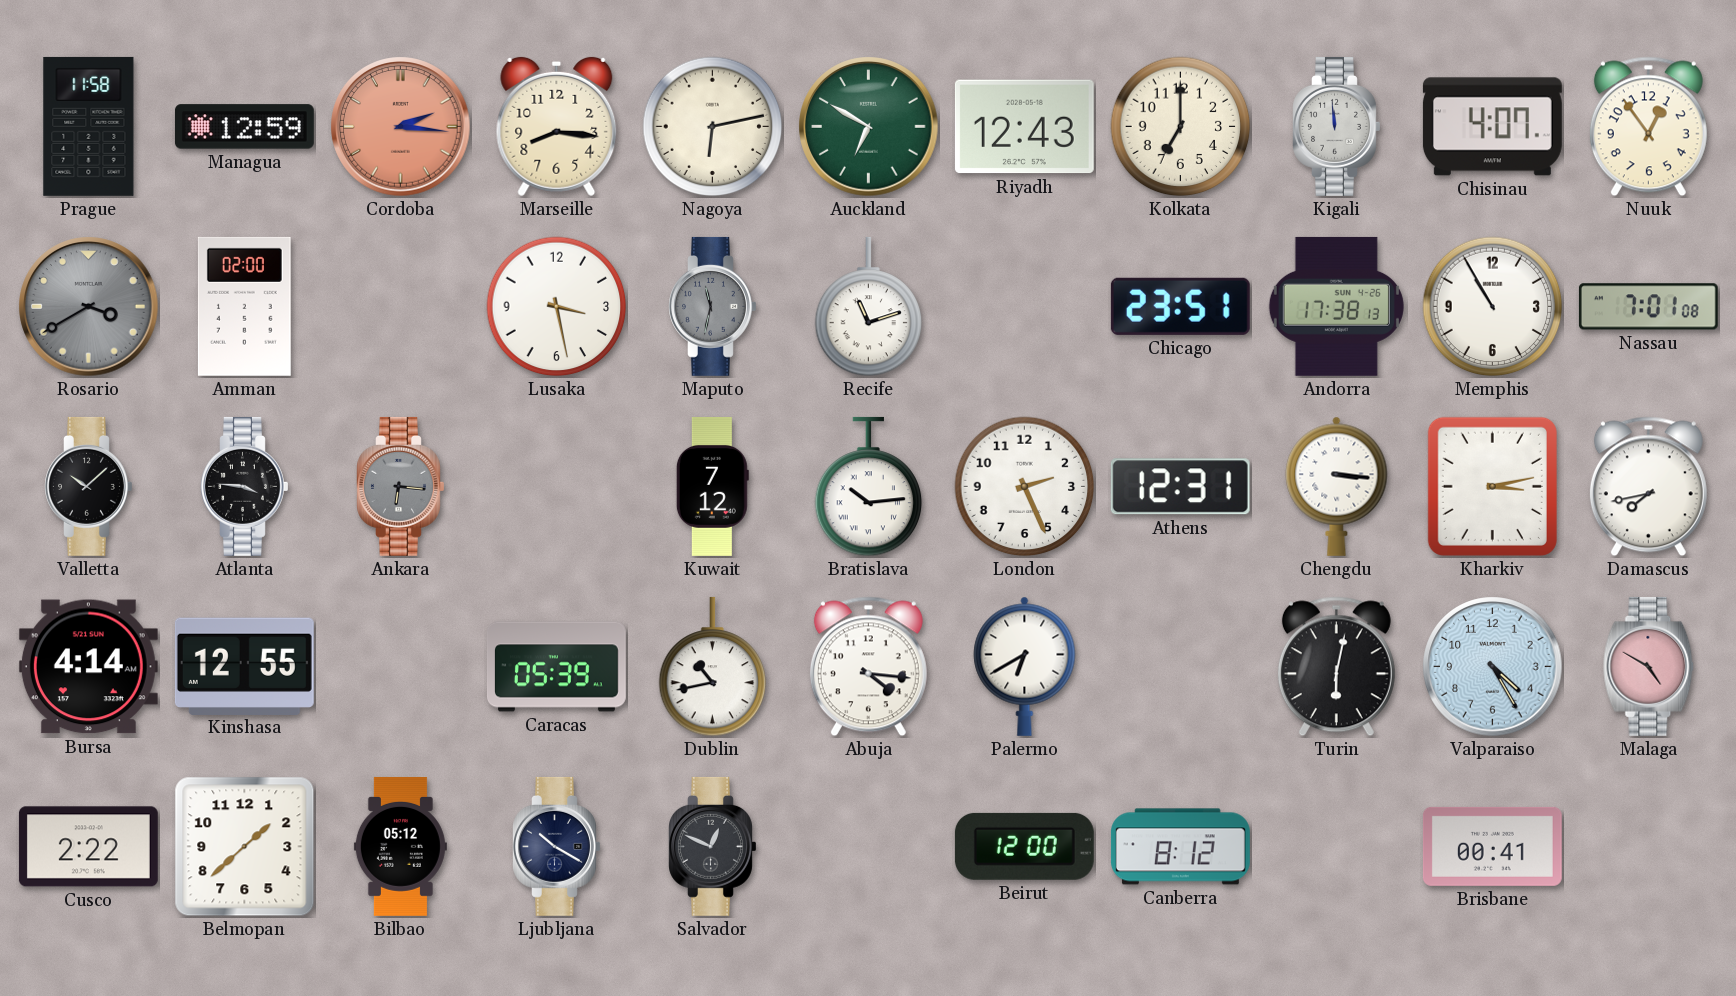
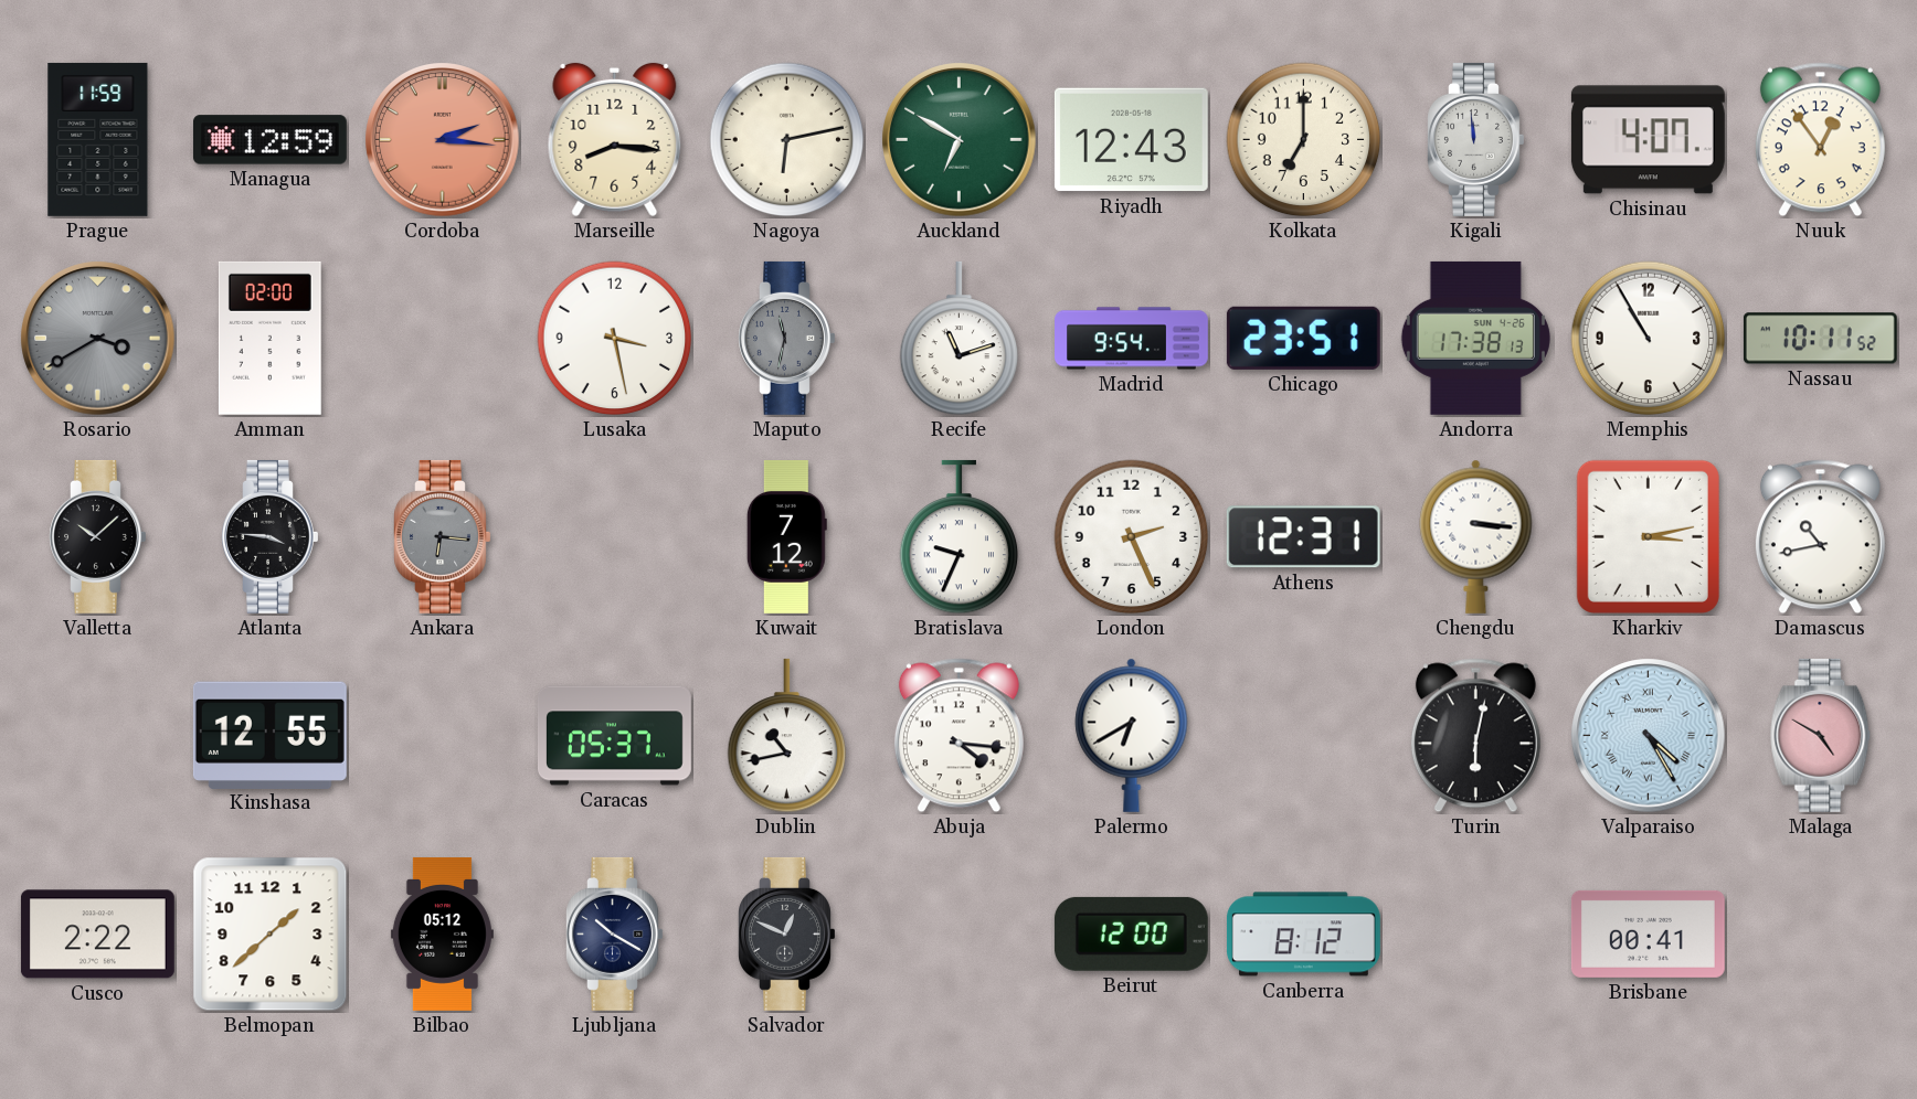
Prague: 11:58 -> 11:59 (98, 139)
Madrid: none -> 9:54 (1132, 339)
Nassau: 7:01 -> 10:11 (1820, 339)
Bratislava: 10:14 -> 9:34 (960, 537)
Damascus: 7:43 -> 10:43 (1820, 537)
Bursa: 4:14 -> none (88, 667)
Caracas: 05:39 -> 05:37 (614, 736)
Valparaiso numerals: Arabic -> Roman (1649, 736)
